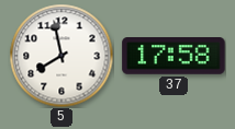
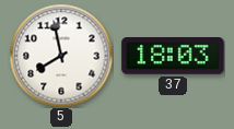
37: 17:58 -> 18:03 (173, 56)
